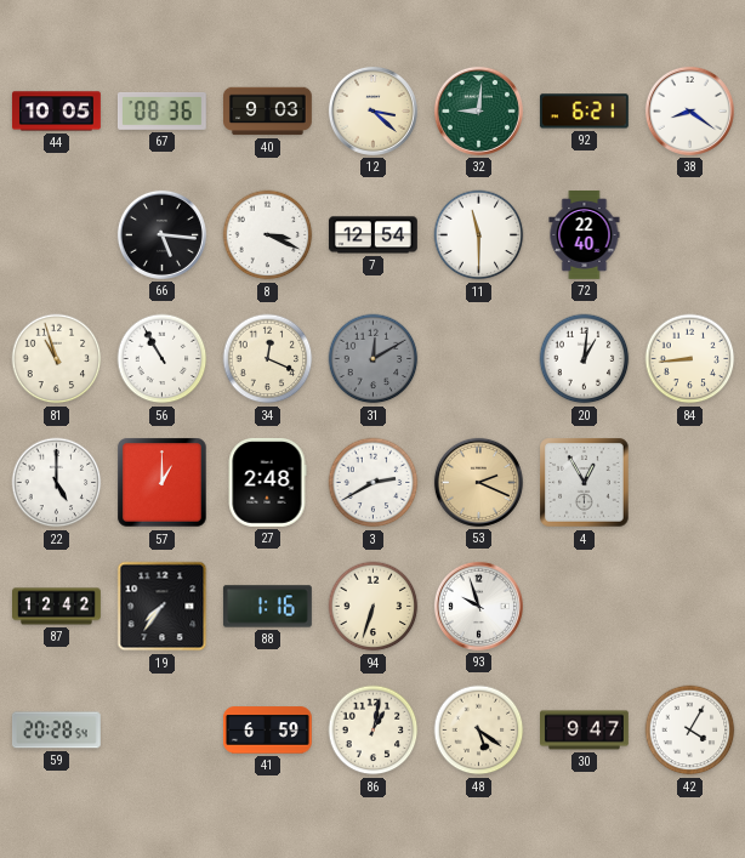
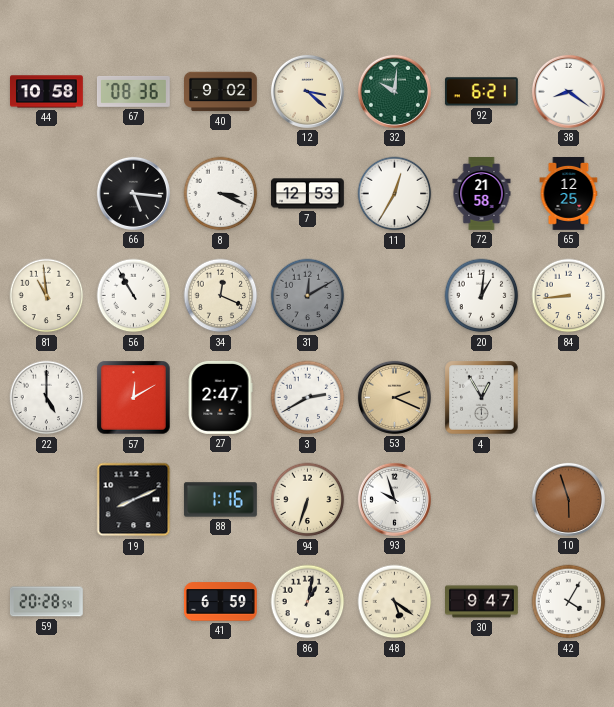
44: 10:05 -> 10:58 (47, 92)
40: 9:03 -> 9:02 (221, 92)
32: 9:01 -> 10:01 (394, 91)
7: 12:54 -> 12:53 (308, 194)
11: 11:30 -> 12:35 (395, 194)
72: 22:40 -> 21:58 (482, 194)
65: none -> 12:25 (569, 194)
81: 10:57 -> 10:59 (47, 296)
57: 1:00 -> 12:10 (134, 398)
27: 2:48 -> 2:47 (220, 397)
87: 12:42 -> none (57, 607)
19: 7:36 -> 8:11 (134, 500)
10: none -> 5:57 (568, 499)
